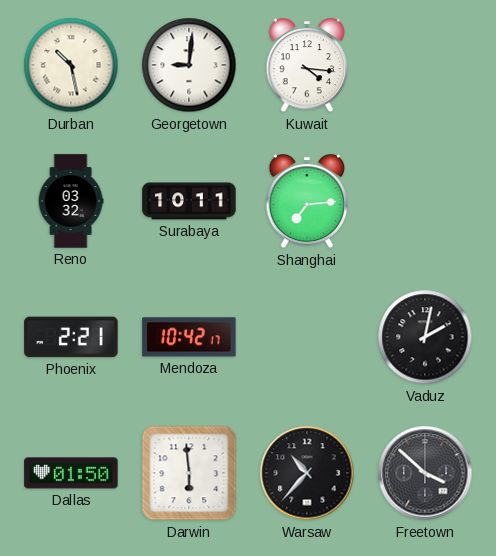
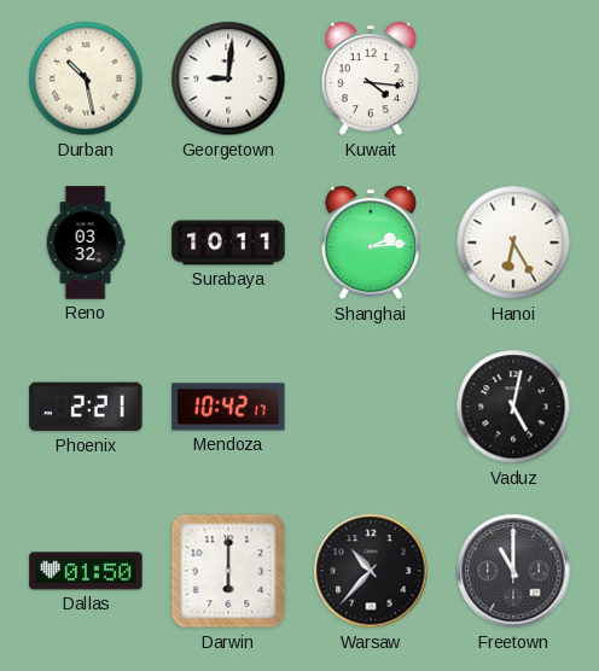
Shanghai: 7:14 -> 2:14 (371, 244)
Hanoi: none -> 6:25 (513, 243)
Vaduz: 2:02 -> 5:02 (513, 407)
Darwin: 5:59 -> 6:00 (228, 571)
Freetown: 3:52 -> 11:00 (513, 571)
